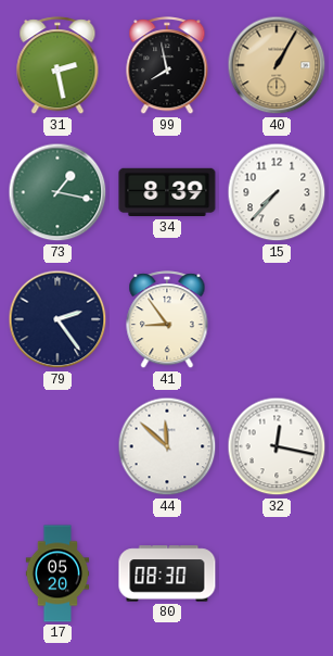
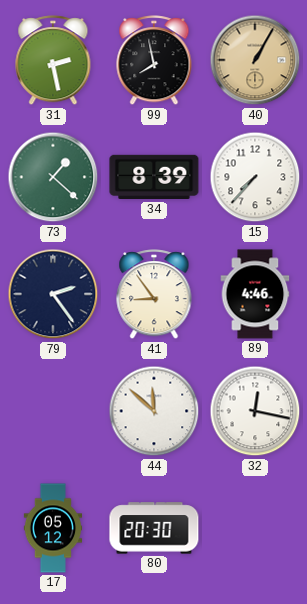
73: 1:17 -> 1:22 (53, 177)
89: none -> 4:46 (255, 294)
17: 05:20 -> 05:12 (53, 528)
80: 08:30 -> 20:30 (154, 528)
